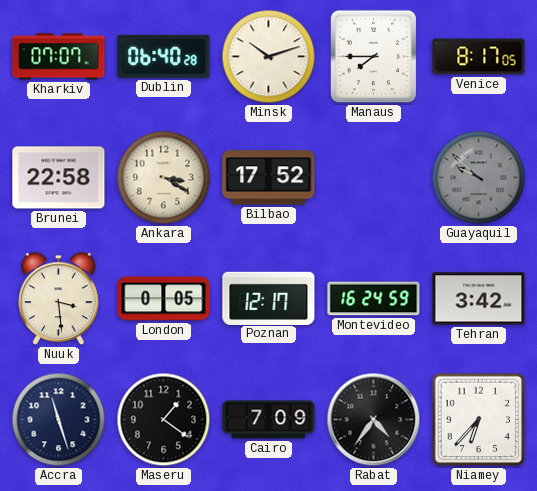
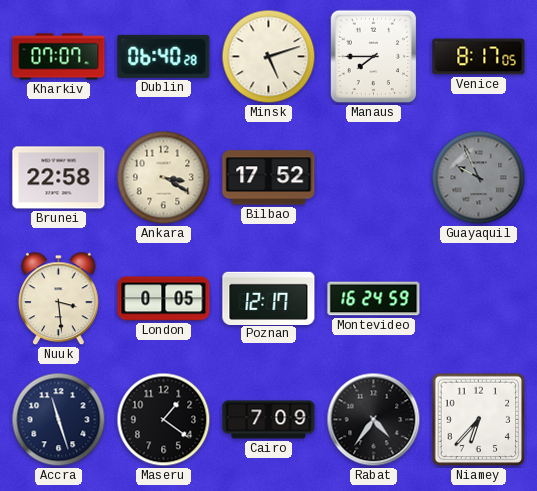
Minsk: 10:12 -> 5:12 (269, 57)
Guayaquil: 9:52 -> 9:56 (479, 178)
Tehran: 3:42 -> none (479, 299)
